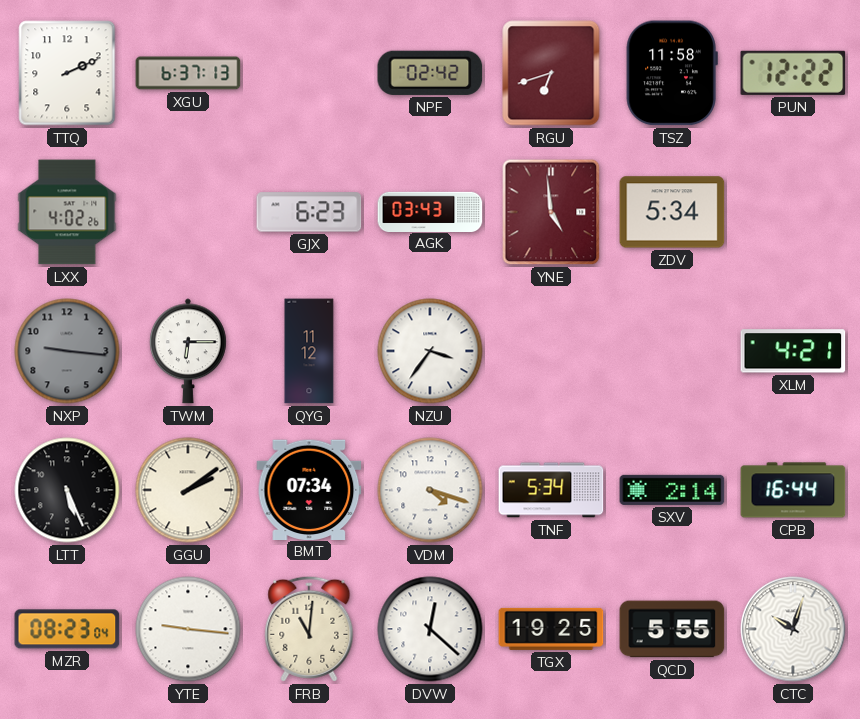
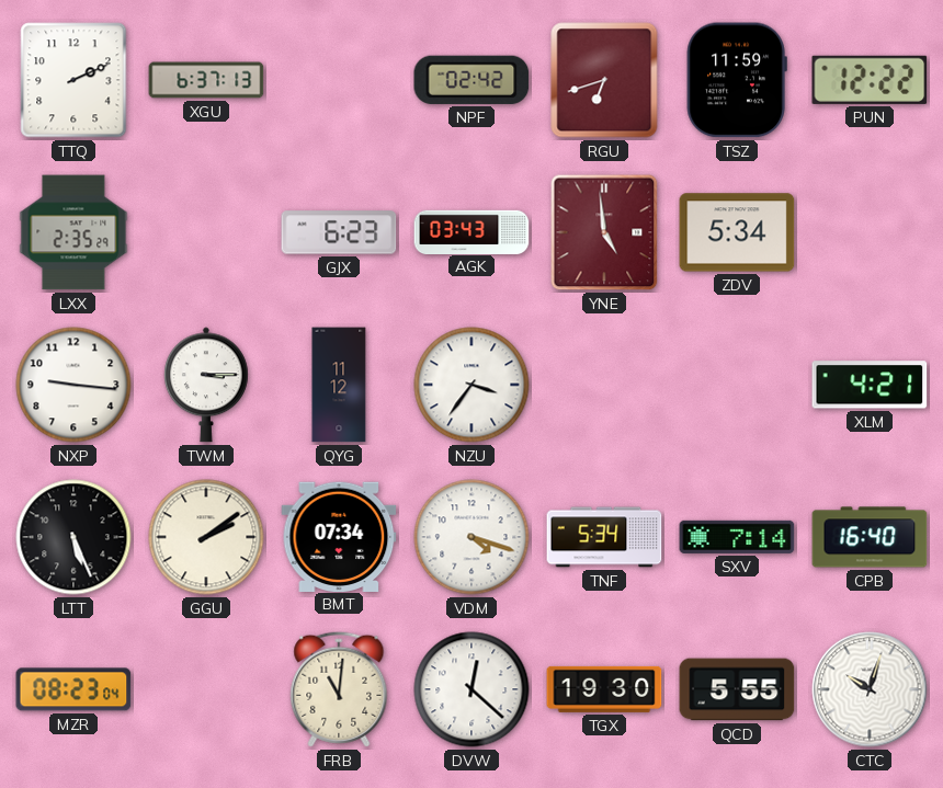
TSZ: 11:58 -> 11:59 (737, 80)
LXX: 4:02 -> 2:35 (73, 232)
NXP dial: grey -> white (73, 385)
TWM: 6:15 -> 3:15 (206, 385)
SXV: 2:14 -> 7:14 (737, 537)
CPB: 16:44 -> 16:40 (870, 537)
YTE: 9:16 -> none (188, 629)
TGX: 19:25 -> 19:30 (604, 689)
